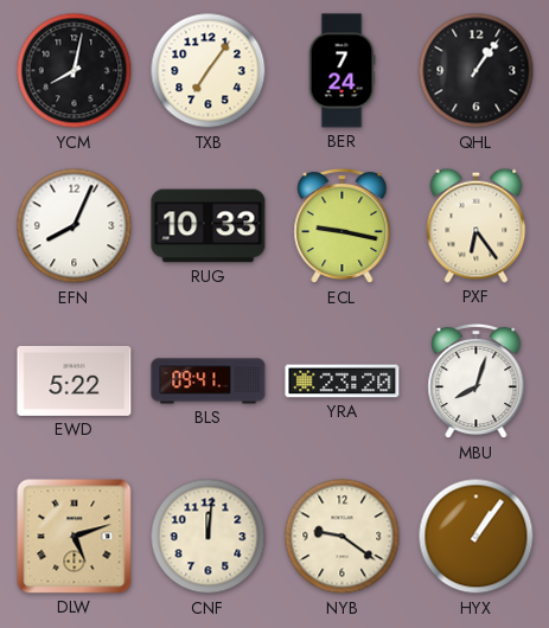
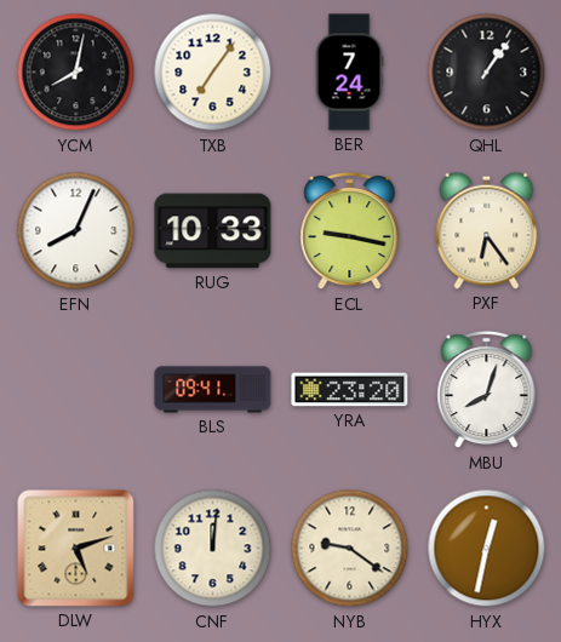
EWD: 5:22 -> none (75, 380)
HYX: 1:06 -> 12:32 (487, 549)
